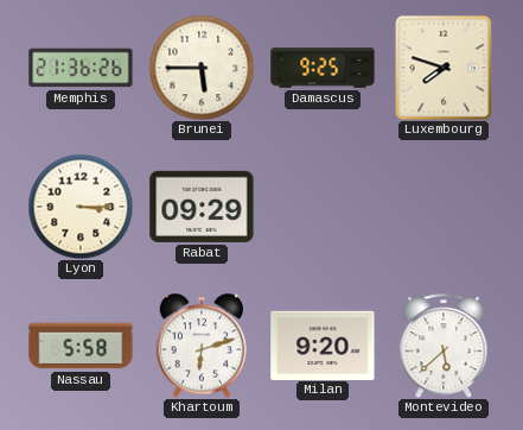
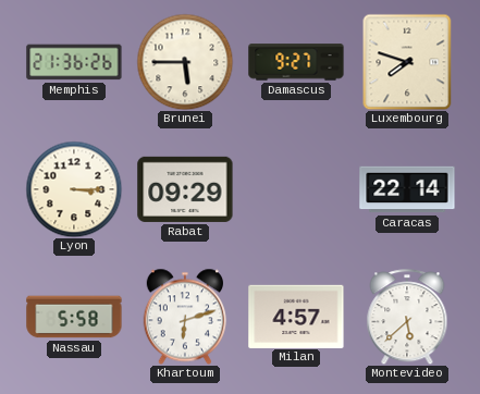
Damascus: 9:25 -> 9:27 (296, 62)
Caracas: none -> 22:14 (407, 189)
Milan: 9:20 -> 4:57 (296, 316)
